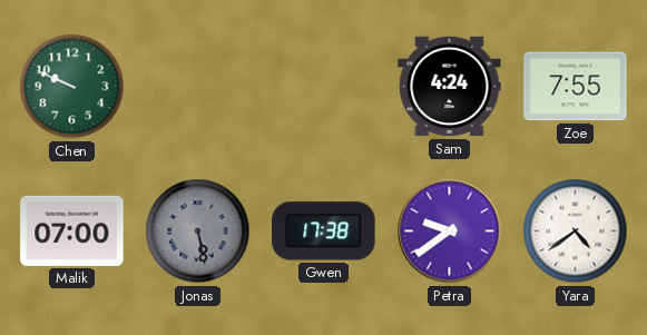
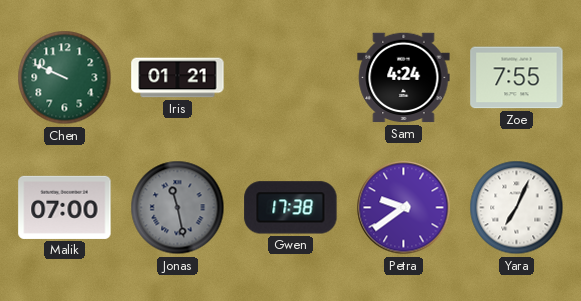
Iris: none -> 01:21 (178, 78)
Jonas: 5:28 -> 11:28 (178, 208)
Yara: 4:39 -> 7:04 (517, 208)
